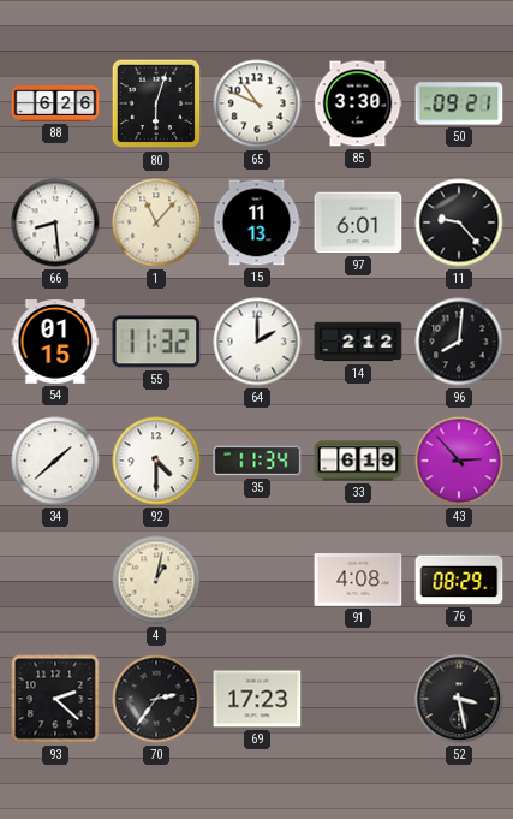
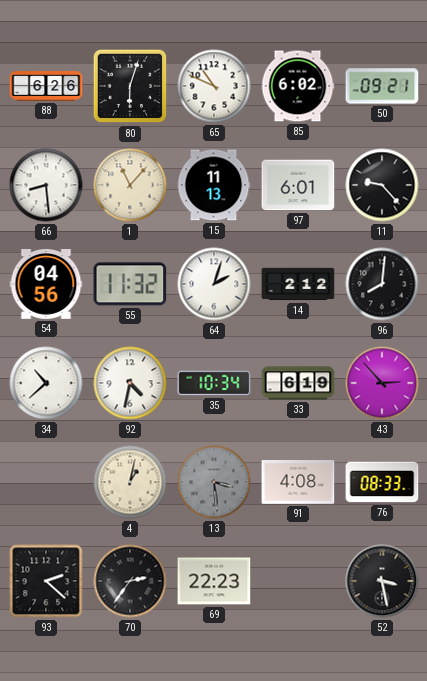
85: 3:30 -> 6:02 (298, 86)
54: 01:15 -> 04:56 (46, 285)
64: 2:00 -> 2:03 (214, 284)
34: 1:38 -> 10:38 (46, 383)
92: 4:30 -> 4:32 (130, 383)
35: 11:34 -> 10:34 (214, 383)
13: none -> 3:29 (214, 482)
76: 08:29 -> 08:33 (382, 482)
69: 17:23 -> 22:23 (214, 581)
